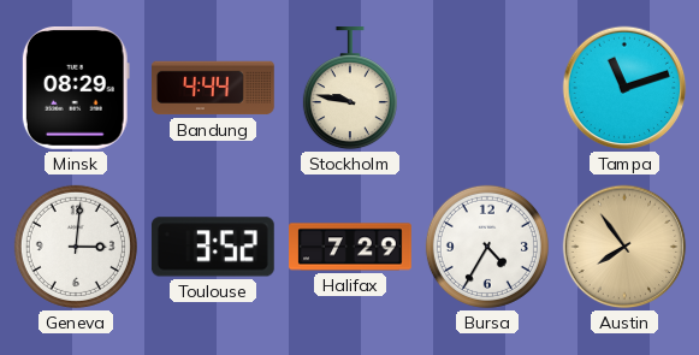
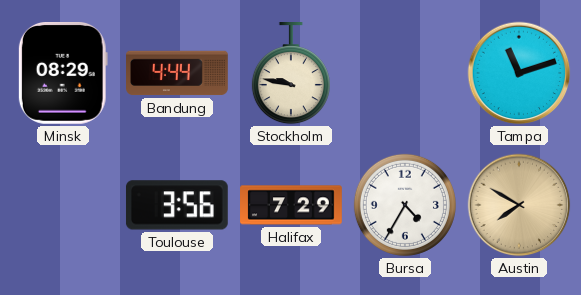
Geneva: 3:01 -> none (76, 247)
Toulouse: 3:52 -> 3:56 (177, 205)
Austin: 7:54 -> 7:50 (519, 205)
